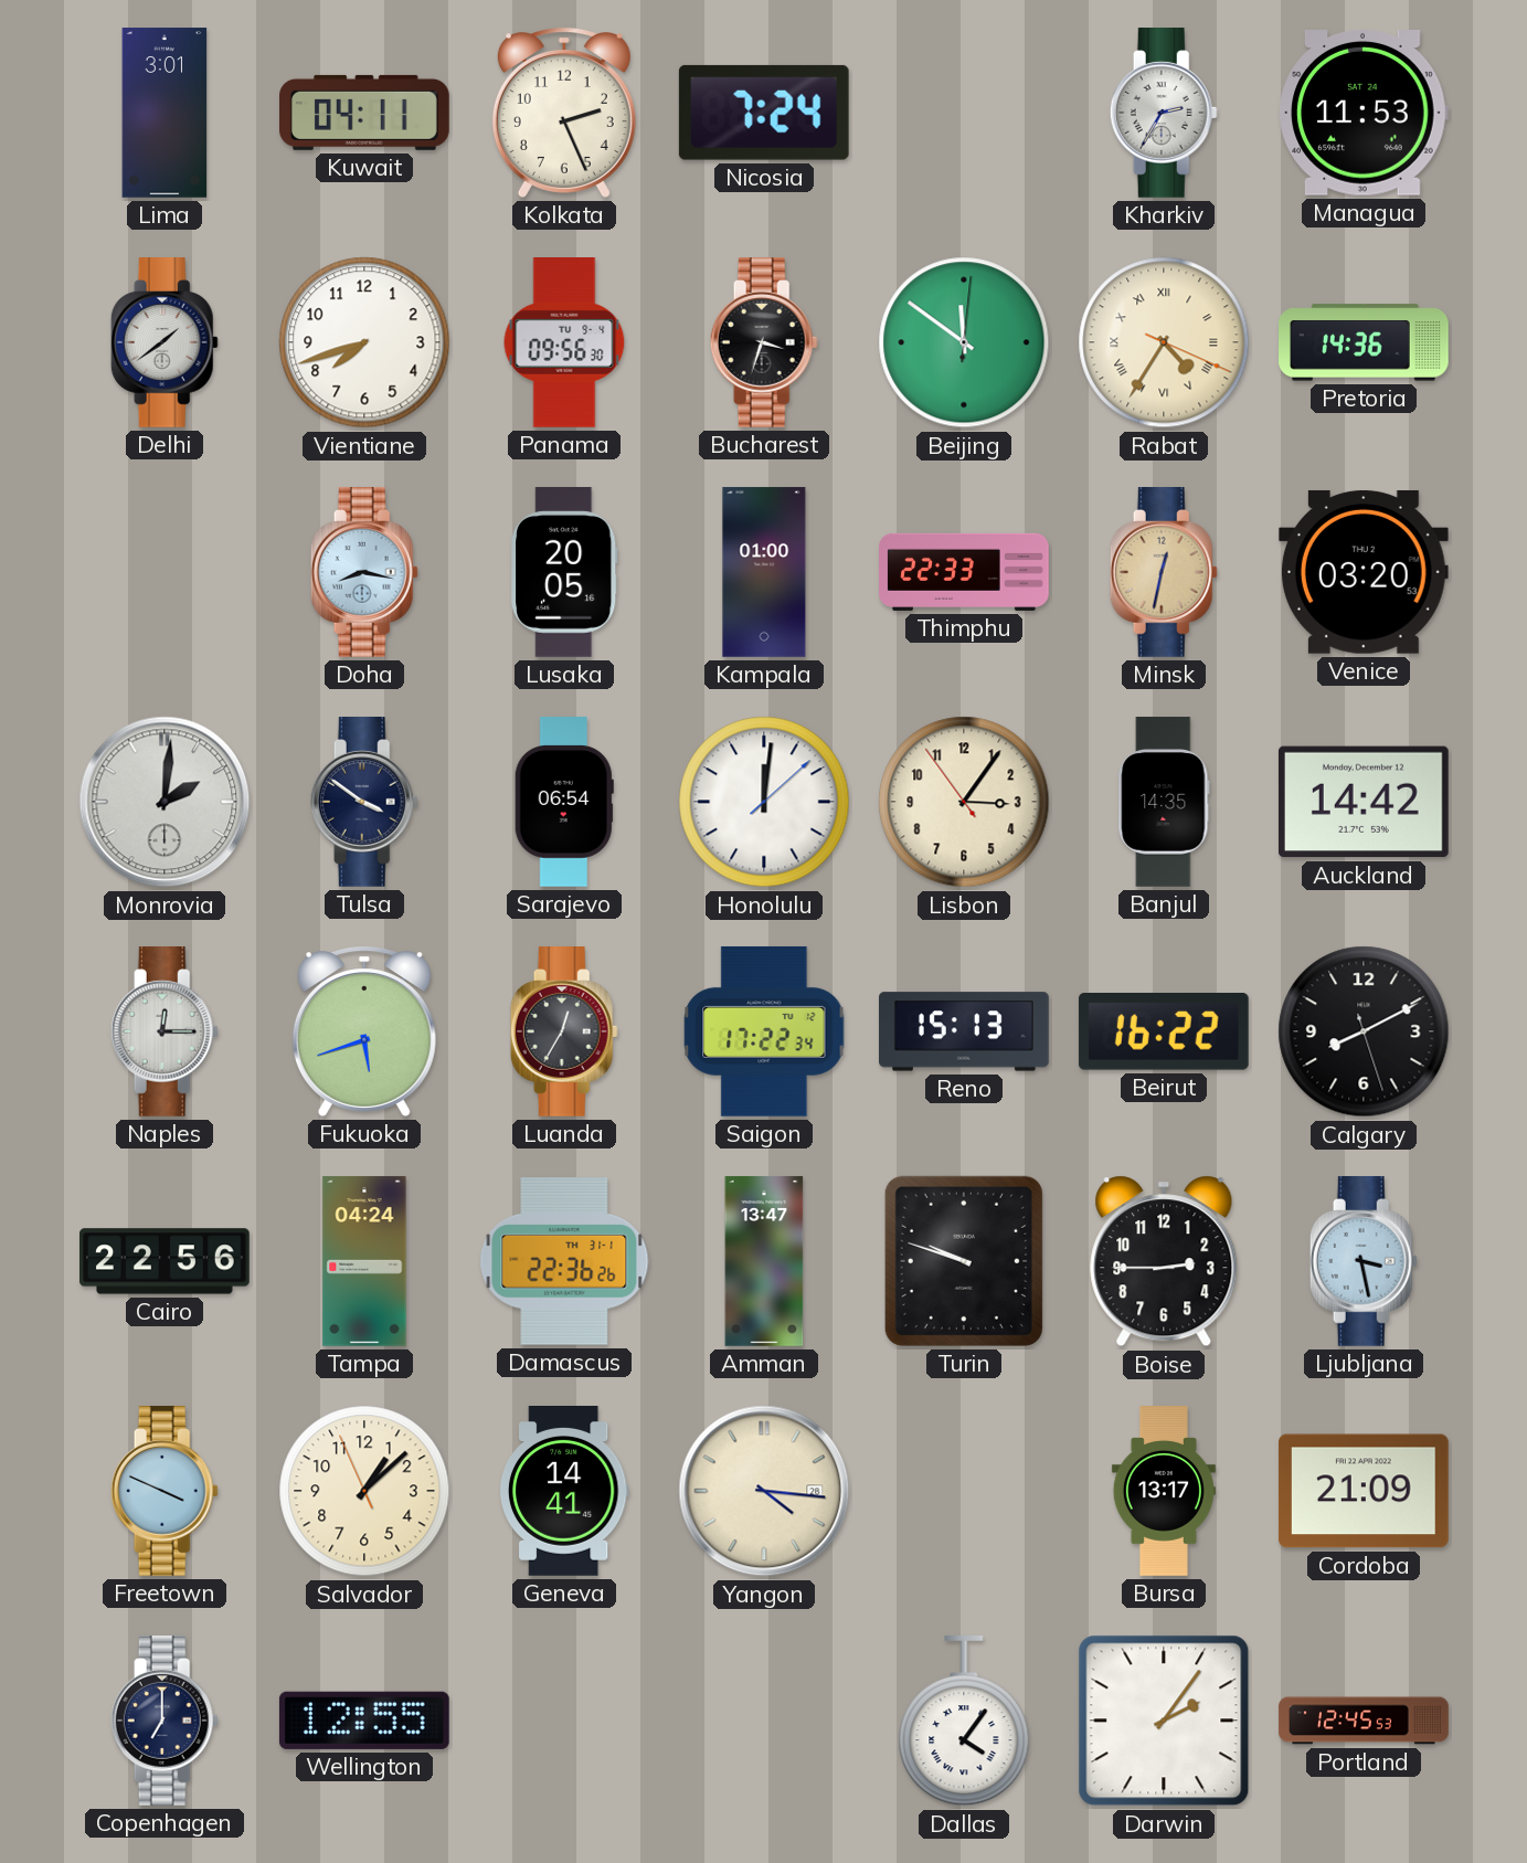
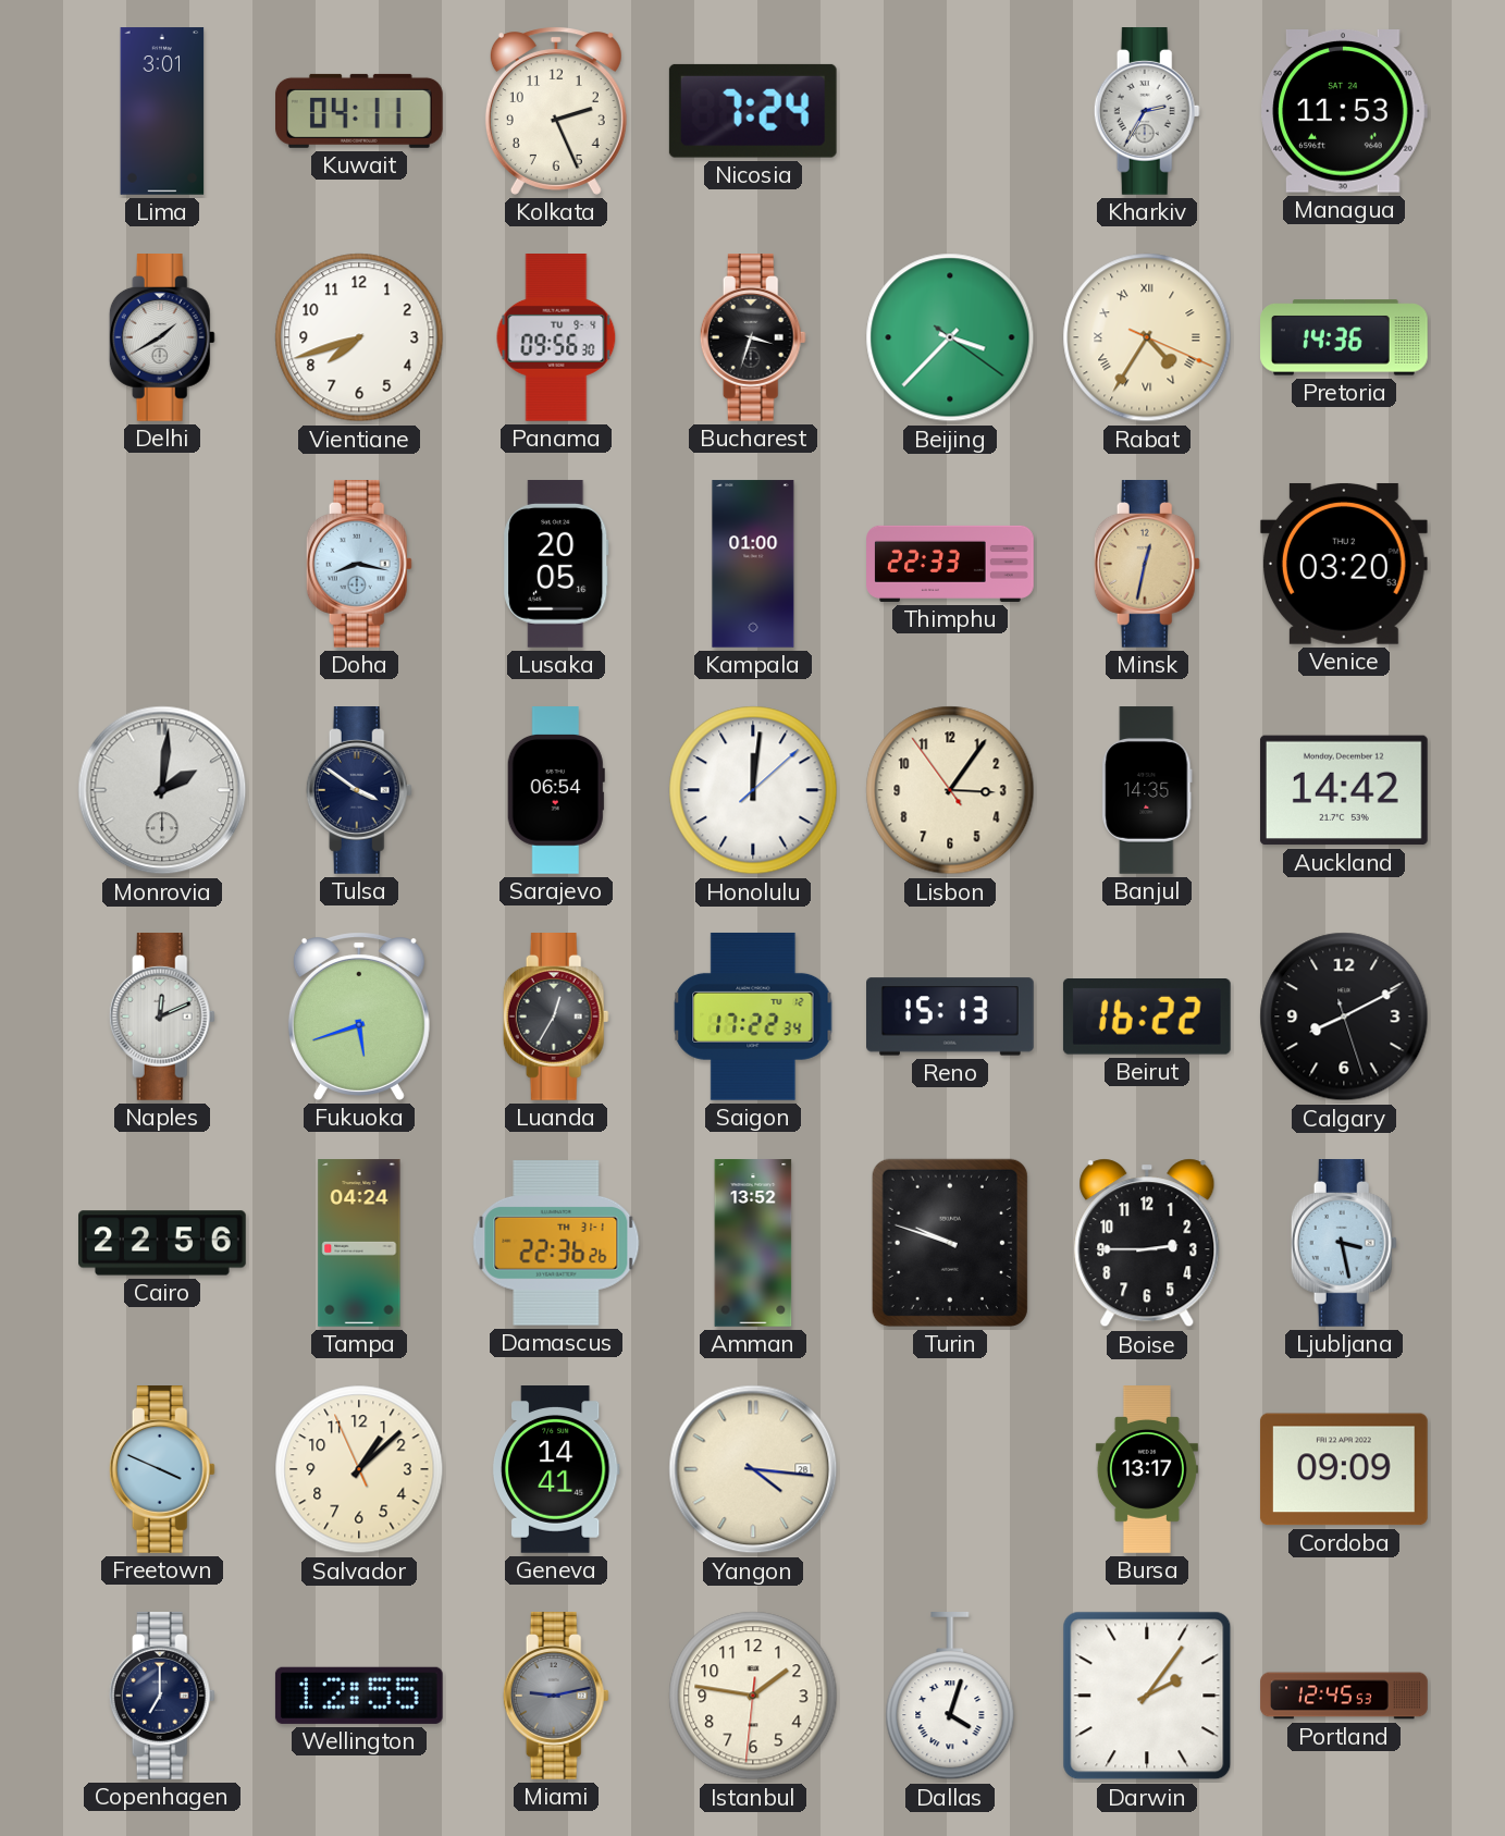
Delhi: 1:39 -> 1:40 (162, 338)
Beijing: 11:51 -> 3:37 (950, 337)
Naples: 12:15 -> 12:11 (162, 1018)
Amman: 13:47 -> 13:52 (753, 1243)
Cordoba: 21:09 -> 09:09 (1344, 1469)
Miami: none -> 9:13 (556, 1697)
Istanbul: none -> 1:46 (753, 1696)
Dallas: 4:06 -> 4:03 (950, 1696)
